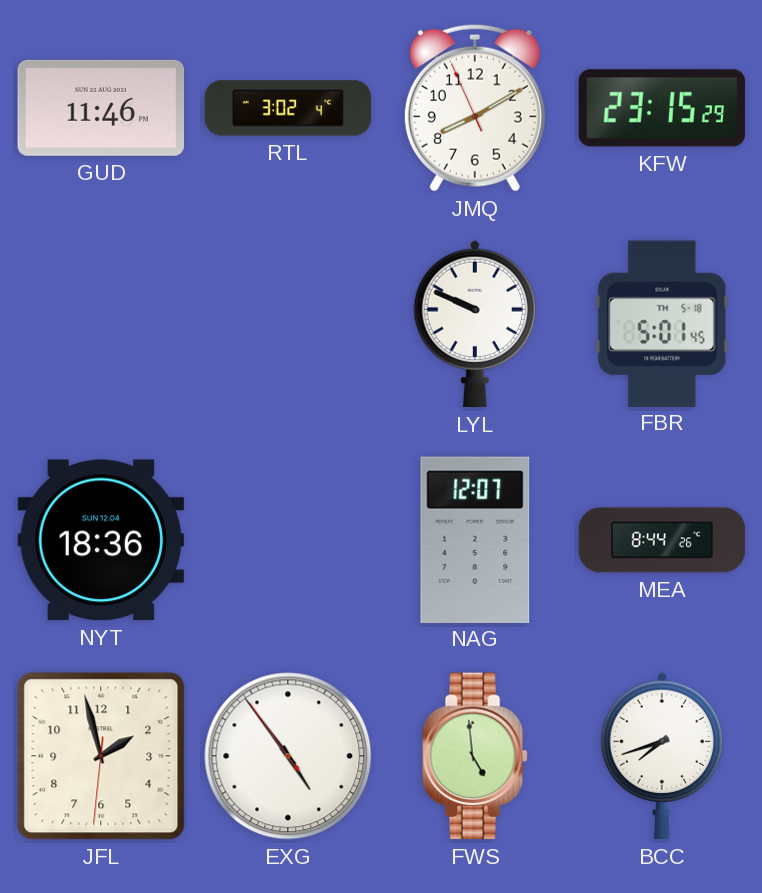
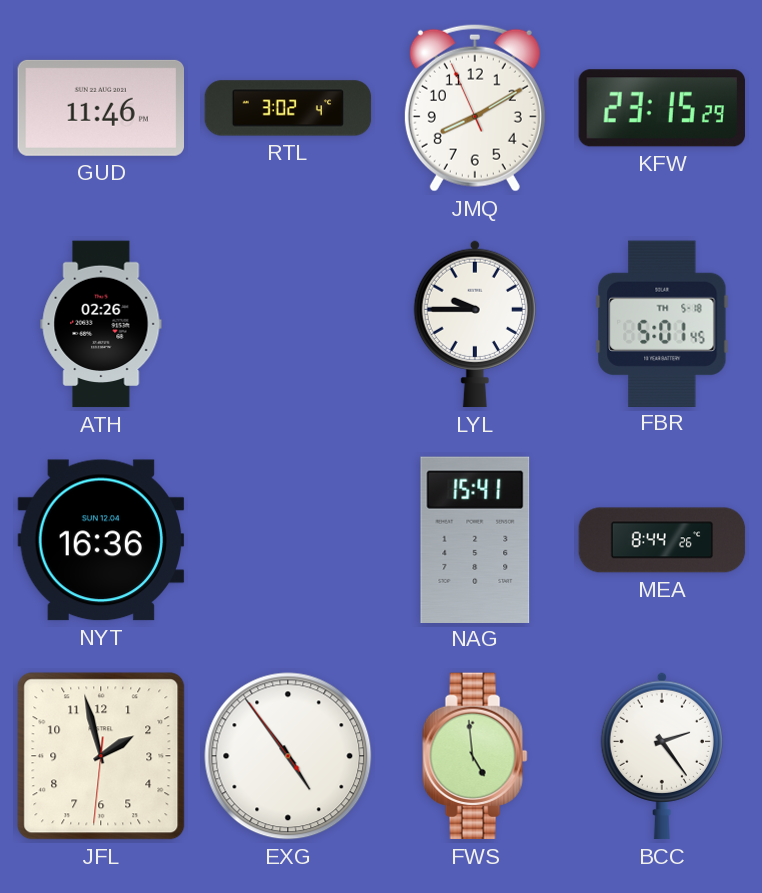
ATH: none -> 02:26 (101, 324)
LYL: 9:49 -> 9:45 (475, 324)
NYT: 18:36 -> 16:36 (101, 540)
NAG: 12:07 -> 15:41 (475, 539)
BCC: 7:42 -> 2:24 (662, 756)
